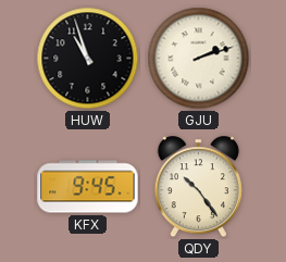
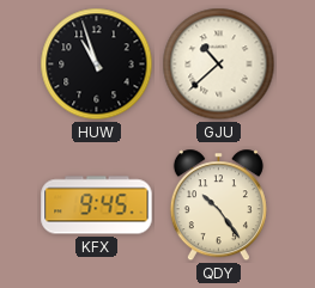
GJU: 2:12 -> 10:38 (219, 65)
